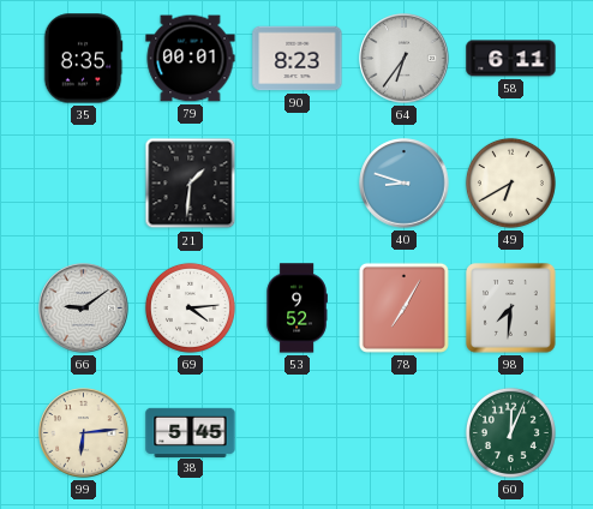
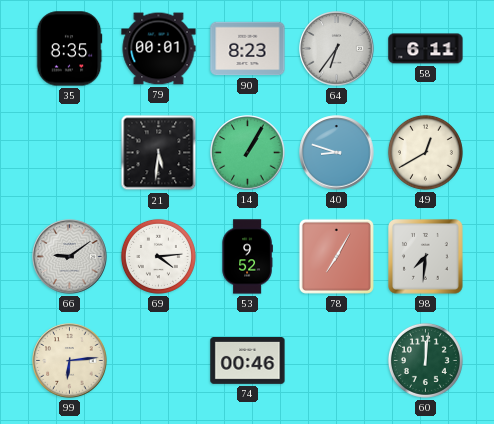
21: 1:31 -> 5:31 (159, 153)
14: none -> 1:05 (248, 153)
49: 6:40 -> 12:40 (425, 152)
38: 5:45 -> none (191, 432)
74: none -> 00:46 (248, 361)
60: 12:04 -> 12:01 (425, 360)
